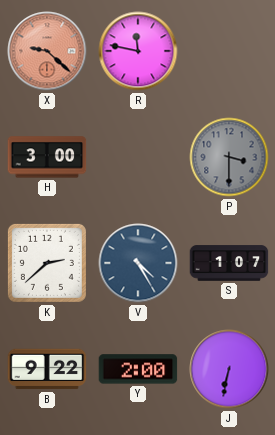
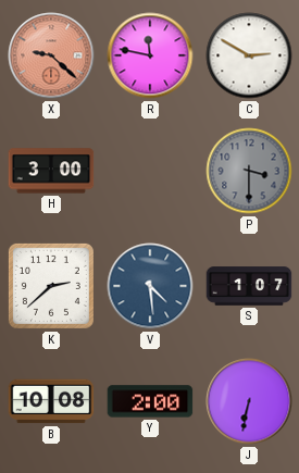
C: none -> 2:50 (249, 55)
V: 4:25 -> 4:29 (150, 286)
B: 9:22 -> 10:08 (51, 401)
